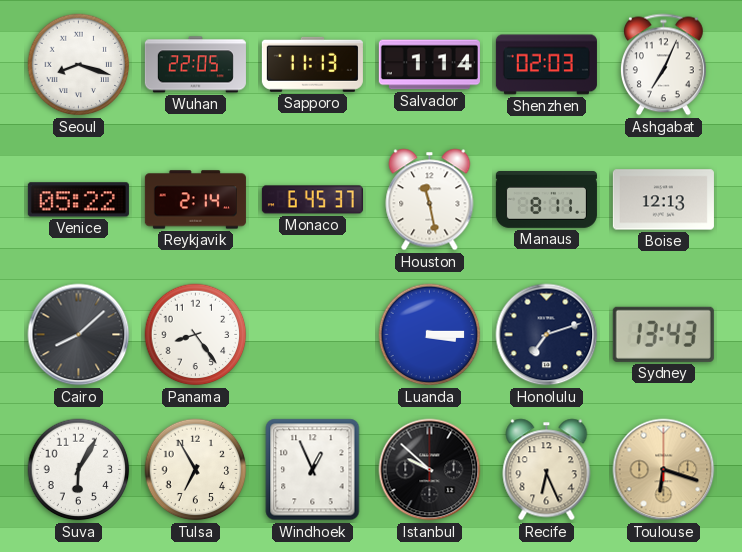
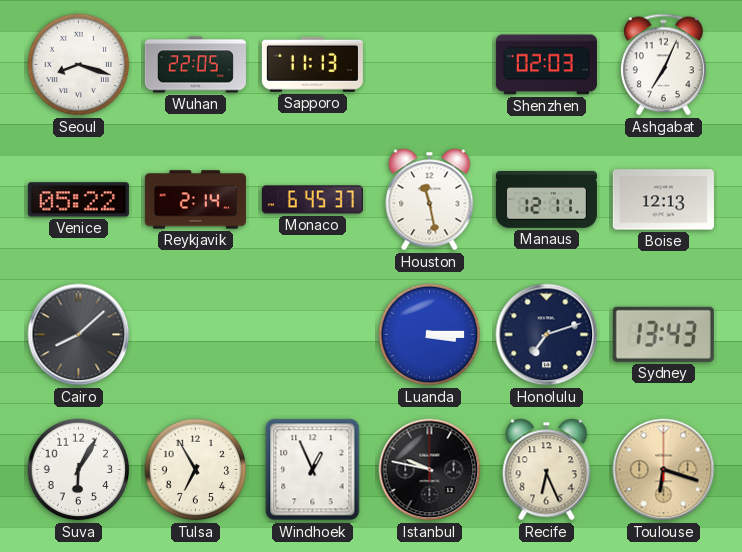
Salvador: 1:14 -> none (429, 65)
Manaus: 8:11 -> 12:11 (546, 200)
Panama: 8:24 -> none (196, 335)
Istanbul: 9:52 -> 9:47 (430, 470)
